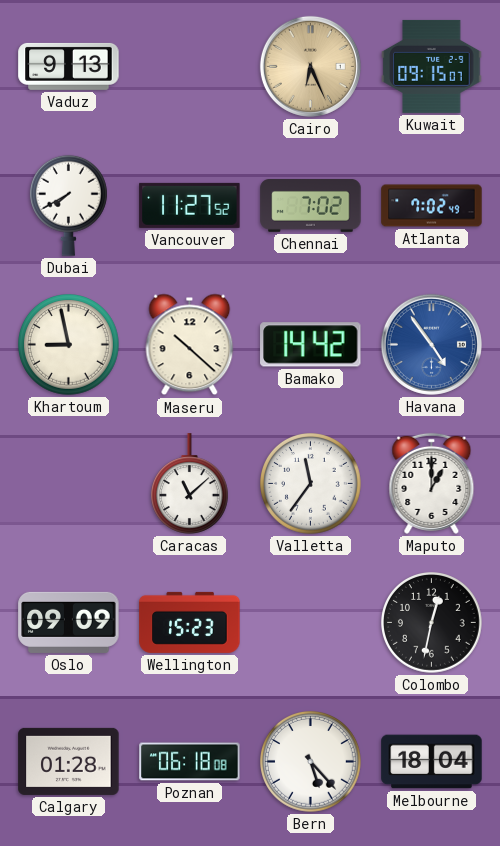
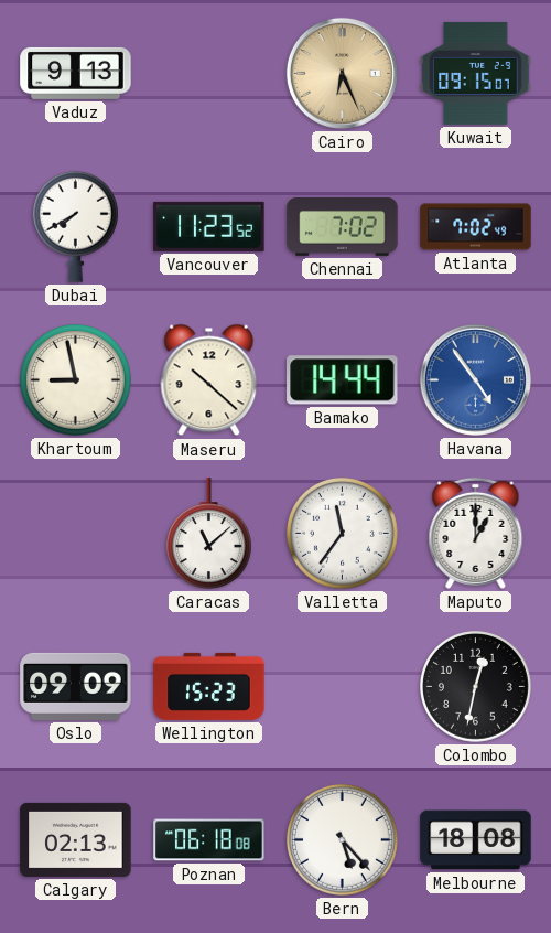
Vancouver: 11:27 -> 11:23 (209, 226)
Bamako: 14:42 -> 14:44 (343, 380)
Calgary: 01:28 -> 02:13 (76, 839)
Melbourne: 18:04 -> 18:08 (476, 840)
